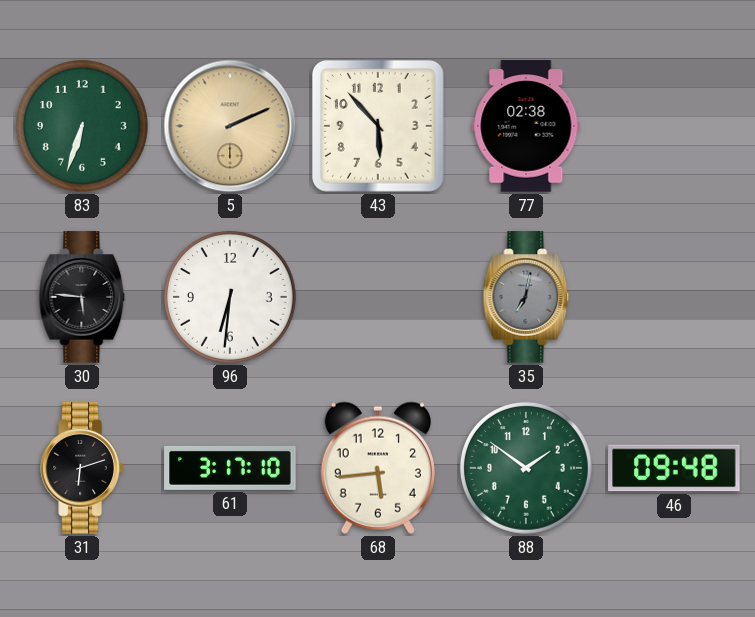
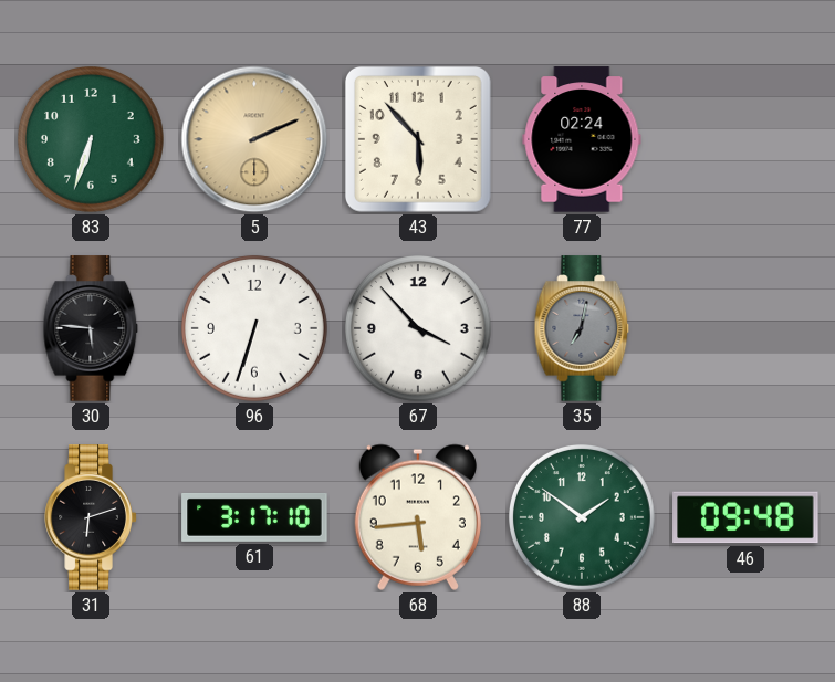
77: 02:38 -> 02:24 (582, 139)
96: 6:31 -> 6:33 (254, 328)
67: none -> 3:53 (418, 328)
